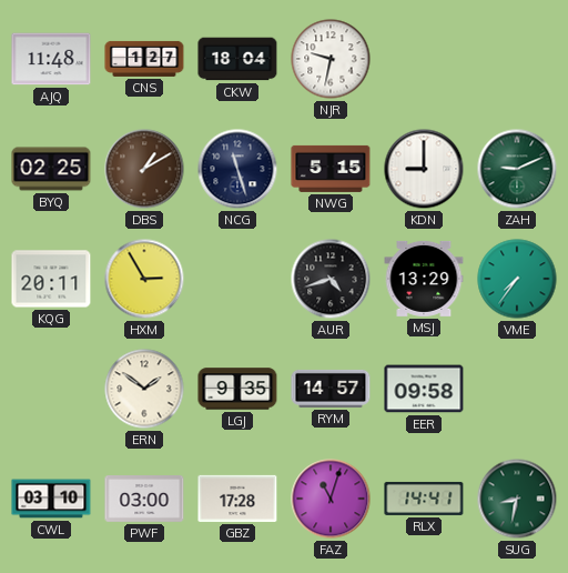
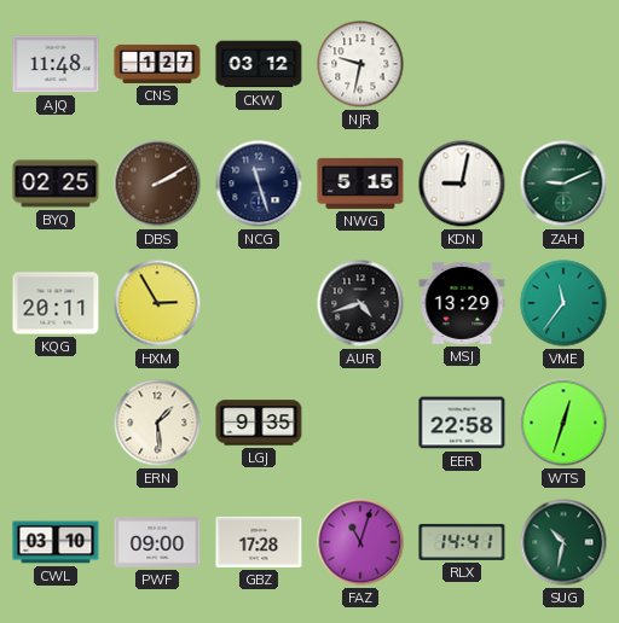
CKW: 18:04 -> 03:12 (259, 64)
DBS: 1:10 -> 2:10 (157, 184)
KDN: 9:00 -> 9:02 (462, 184)
VME: 7:36 -> 11:36 (563, 303)
ERN: 1:51 -> 1:29 (157, 423)
RYM: 14:57 -> none (331, 389)
EER: 09:58 -> 22:58 (462, 423)
WTS: none -> 12:33 (563, 423)
PWF: 03:00 -> 09:00 (157, 543)
SUG: 8:32 -> 10:32 (563, 542)
